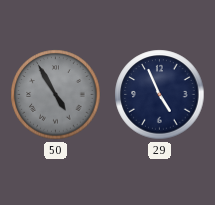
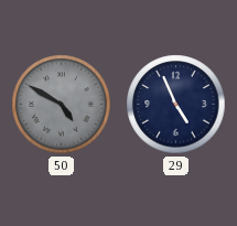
50: 4:55 -> 4:50 (62, 105)
